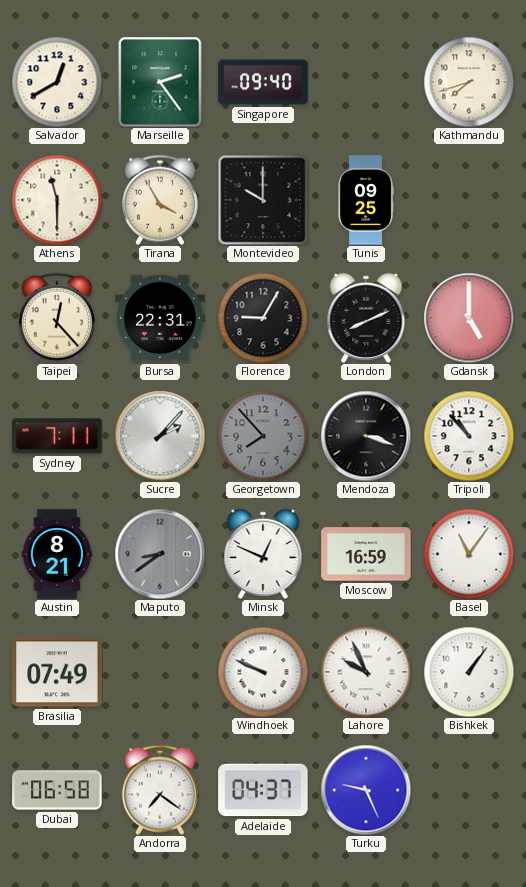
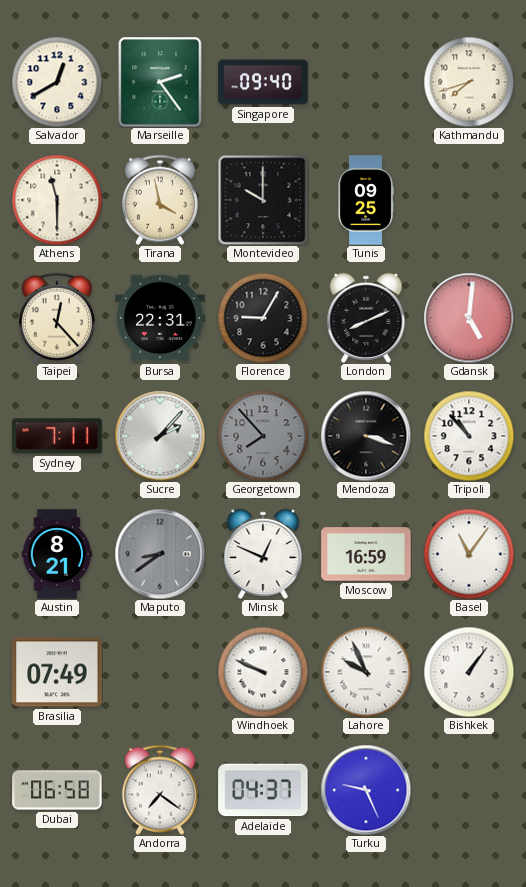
Tirana: 3:55 -> 3:58 (160, 200)
Gdansk: 5:00 -> 5:01 (469, 318)
